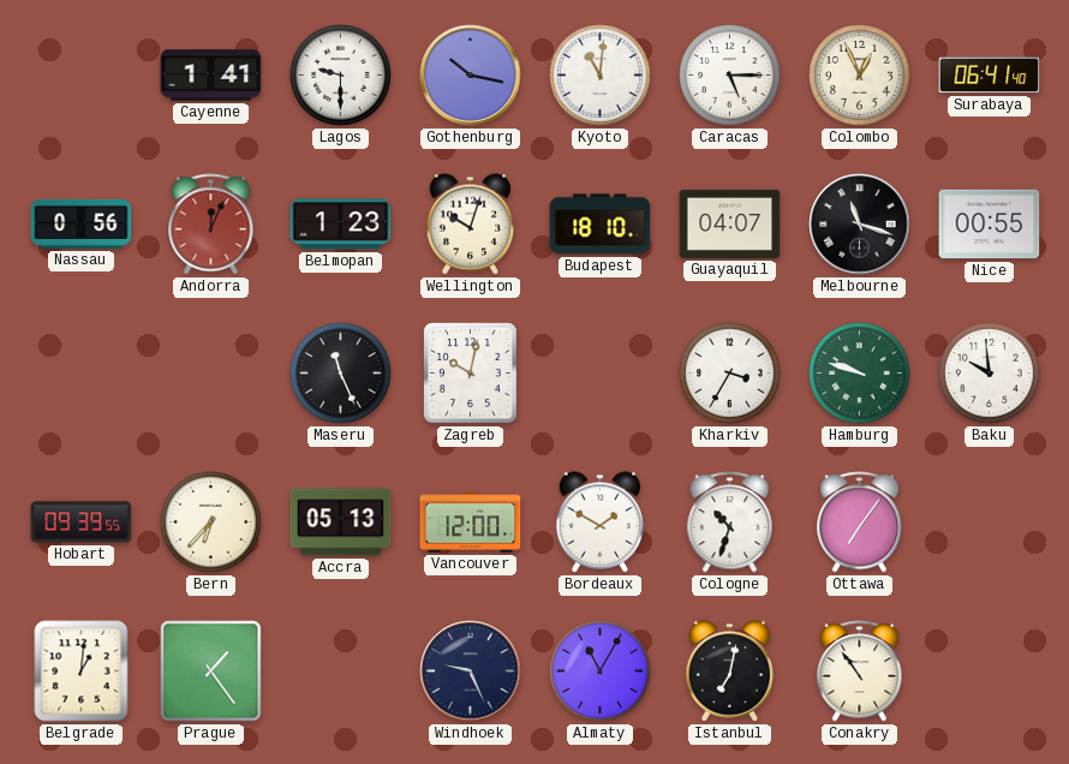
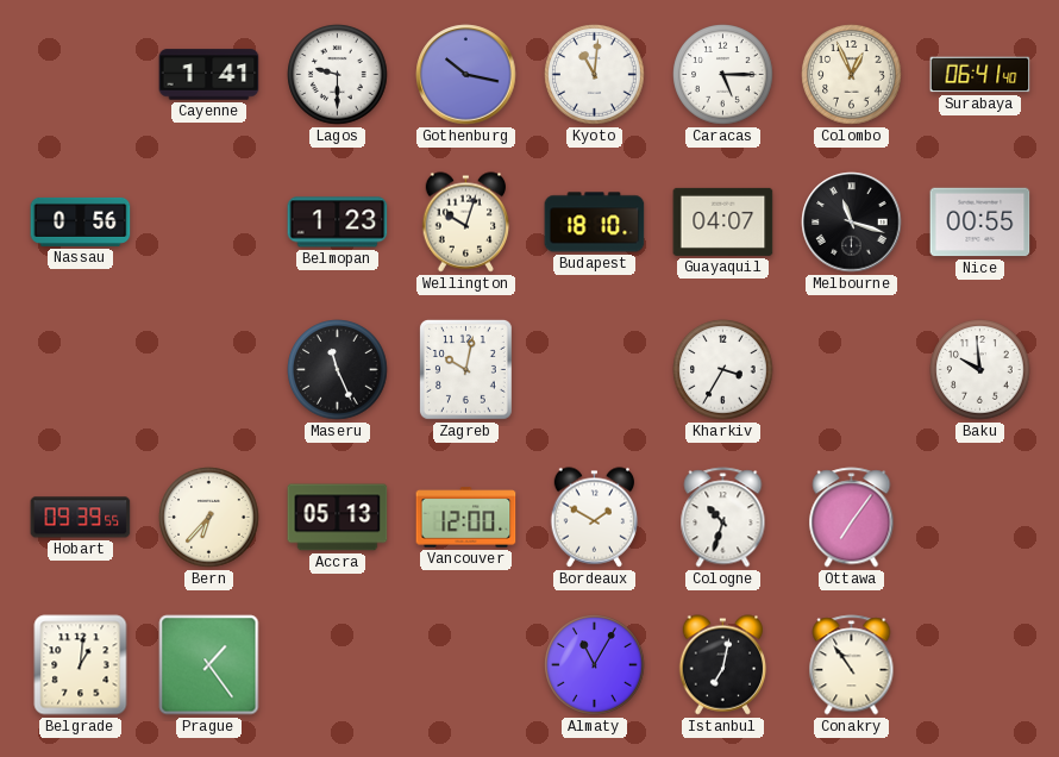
Andorra: 12:04 -> none (211, 225)
Hamburg: 9:48 -> none (860, 374)
Windhoek: 9:26 -> none (471, 672)
